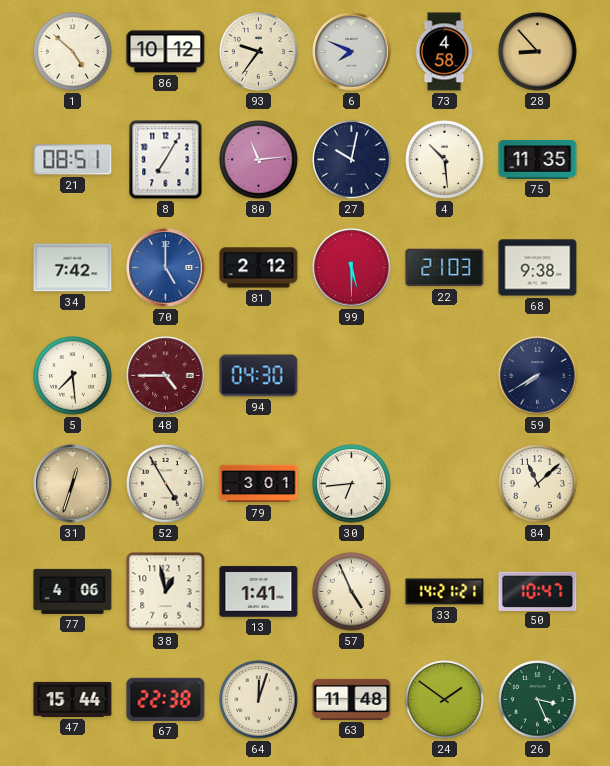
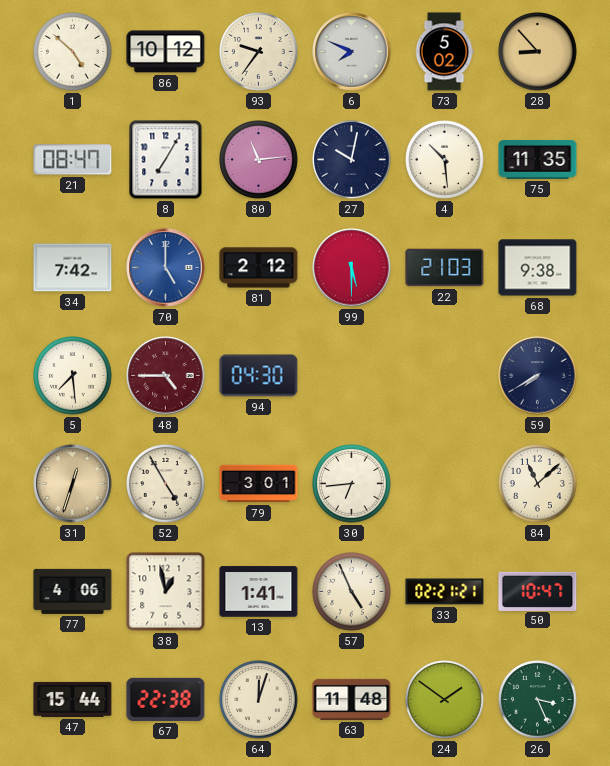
73: 4:58 -> 5:02 (444, 52)
21: 08:51 -> 08:47 (73, 160)
33: 14:21 -> 02:21 (445, 592)
